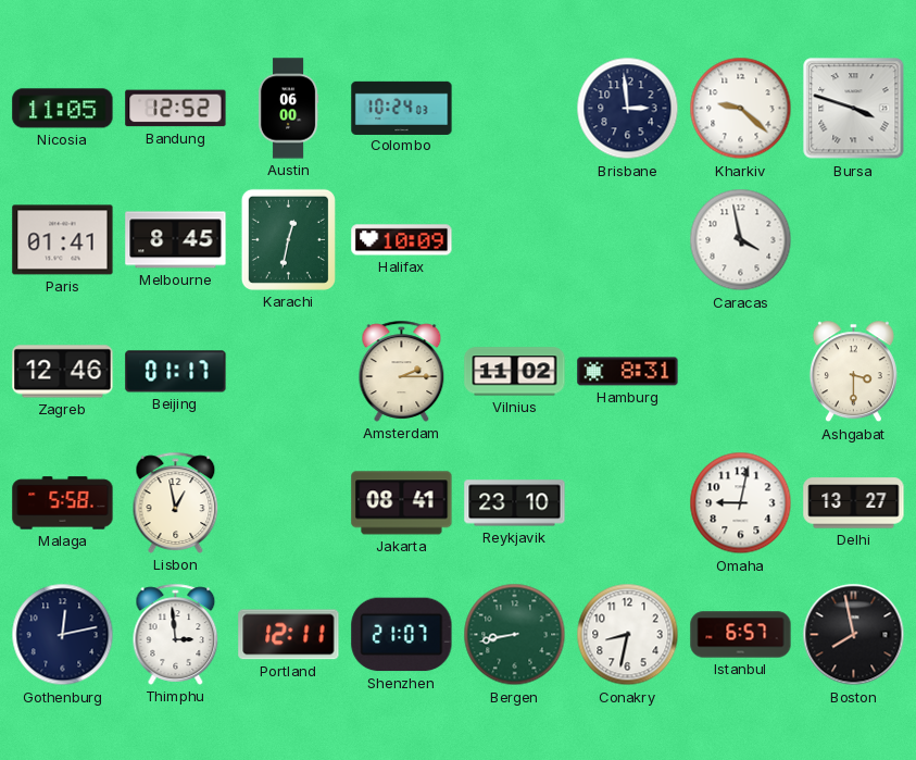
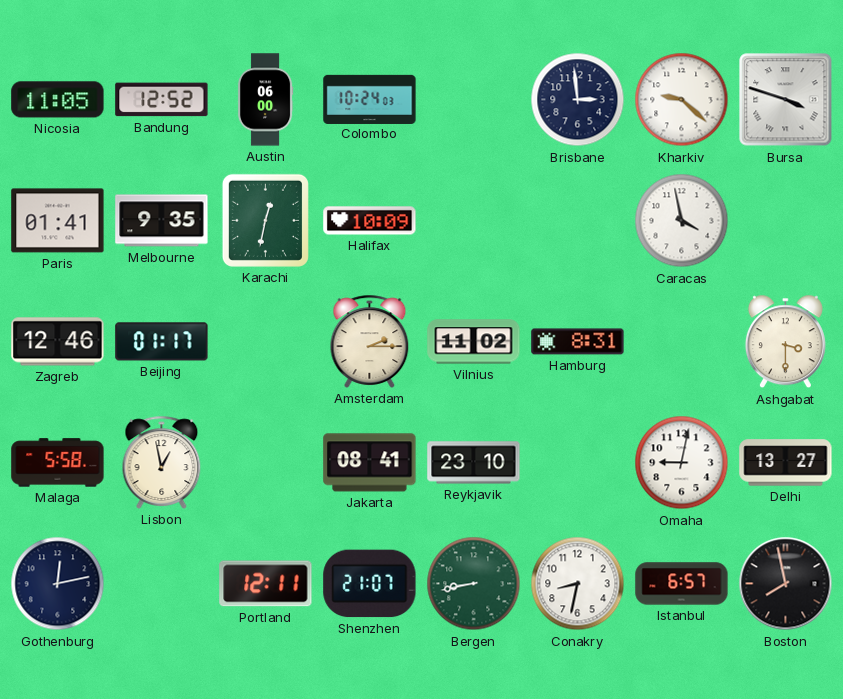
Melbourne: 8:45 -> 9:35 (162, 221)
Thimphu: 2:59 -> none (176, 634)
